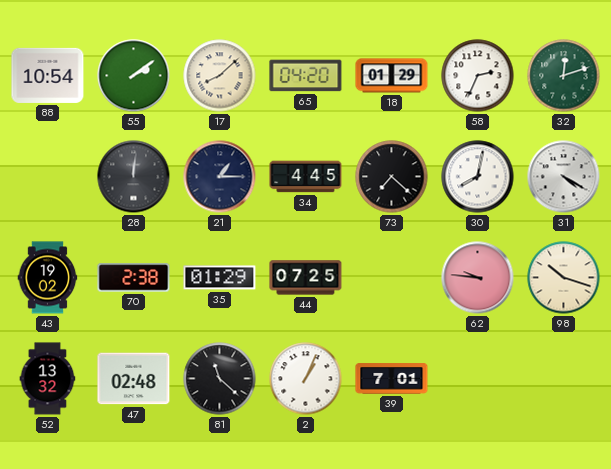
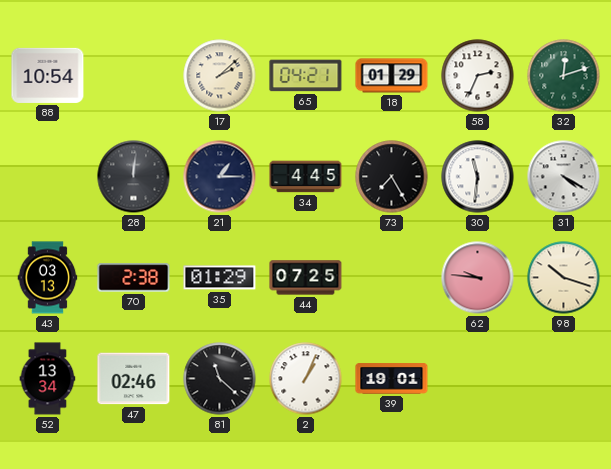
55: 2:09 -> none (134, 76)
17: 8:08 -> 2:08 (220, 76)
65: 04:20 -> 04:21 (306, 76)
73: 7:22 -> 7:25 (392, 177)
30: 8:02 -> 11:31 (478, 177)
43: 19:02 -> 03:13 (48, 278)
52: 13:32 -> 13:34 (48, 379)
47: 02:48 -> 02:46 (134, 379)
39: 7:01 -> 19:01 (392, 379)
